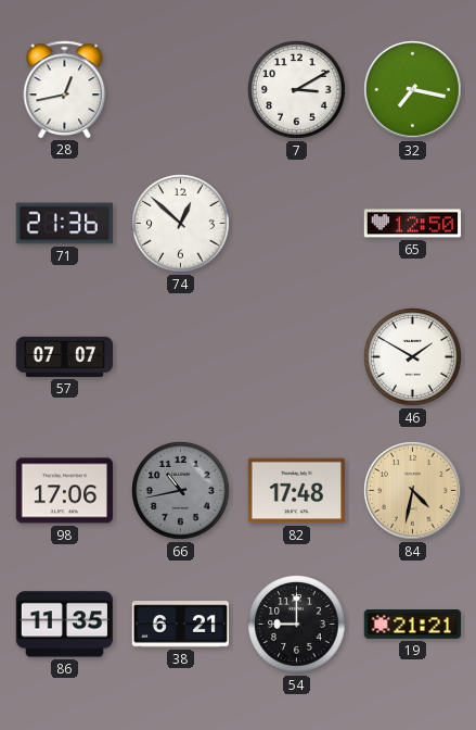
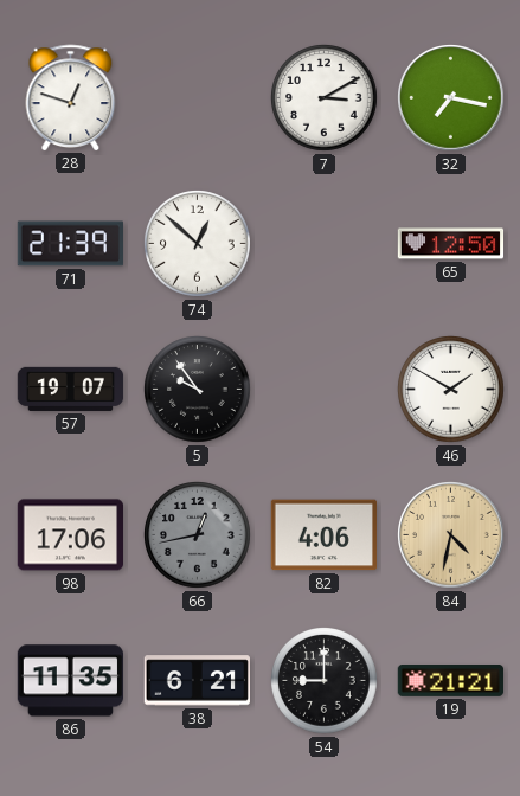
28: 12:43 -> 12:48 (71, 97)
71: 21:36 -> 21:39 (70, 244)
57: 07:07 -> 19:07 (71, 389)
5: none -> 9:54 (198, 390)
66: 10:43 -> 12:43 (198, 535)
82: 17:48 -> 4:06 (323, 535)
